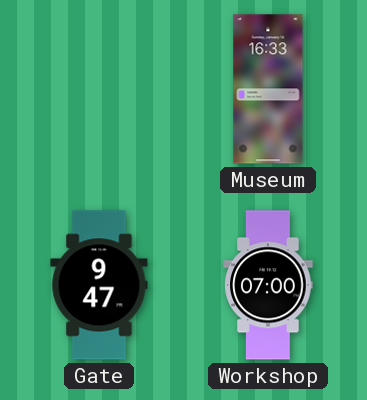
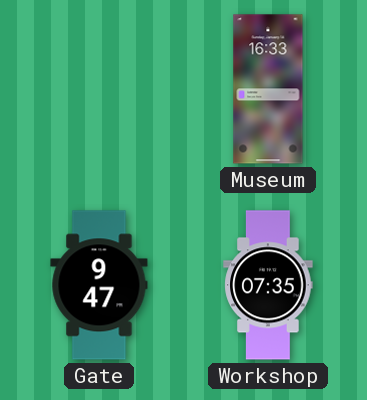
Workshop: 07:00 -> 07:35 (268, 285)
